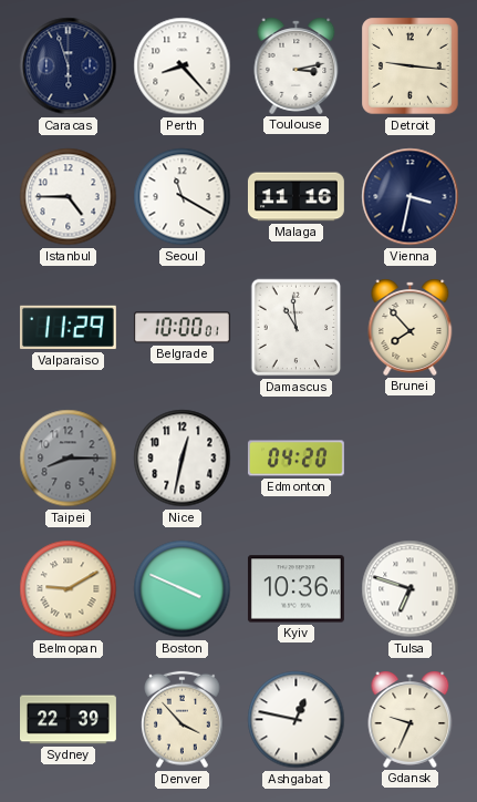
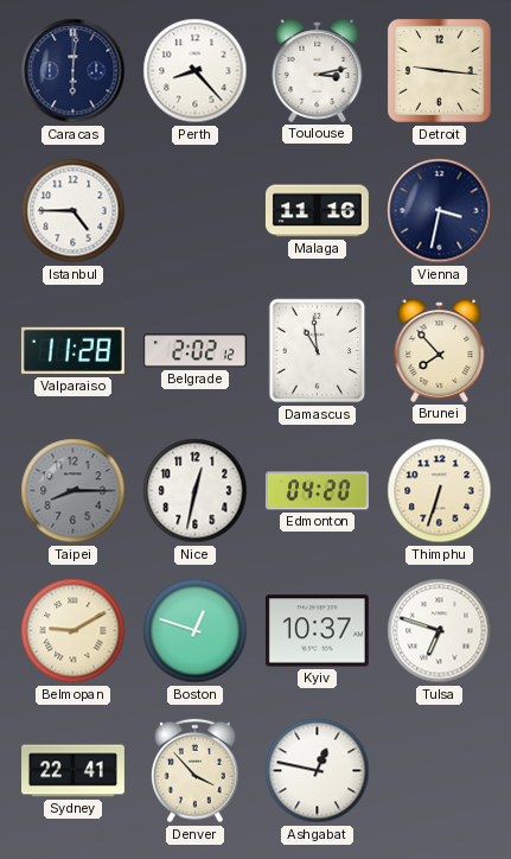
Caracas: 5:57 -> 6:01 (74, 71)
Seoul: 11:20 -> none (183, 197)
Valparaiso: 11:29 -> 11:28 (72, 351)
Belgrade: 10:00 -> 2:02 (194, 351)
Thimphu: none -> 6:33 (440, 491)
Boston: 3:49 -> 12:48 (196, 631)
Kyiv: 10:36 -> 10:37 (317, 631)
Sydney: 22:39 -> 22:41 (74, 771)
Gdansk: 9:34 -> none (411, 719)
